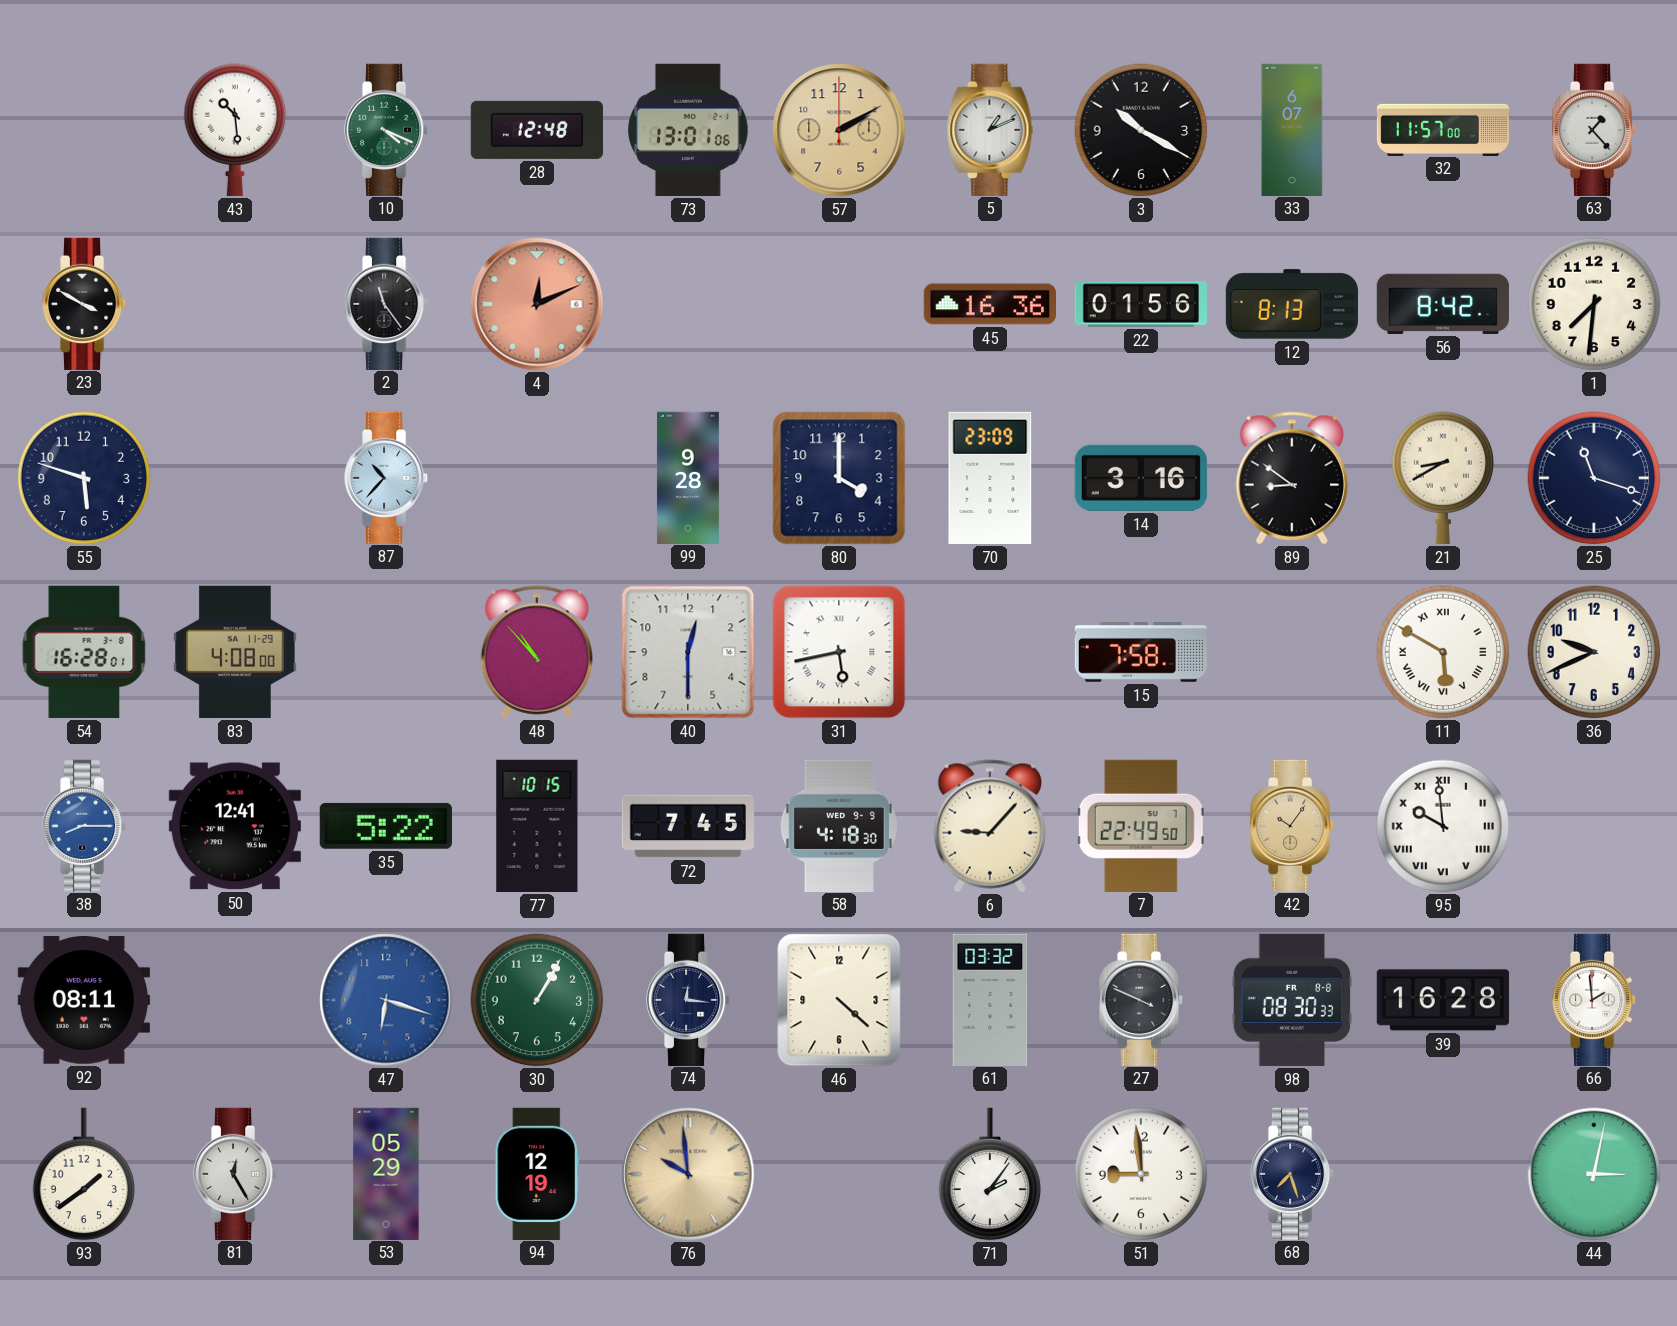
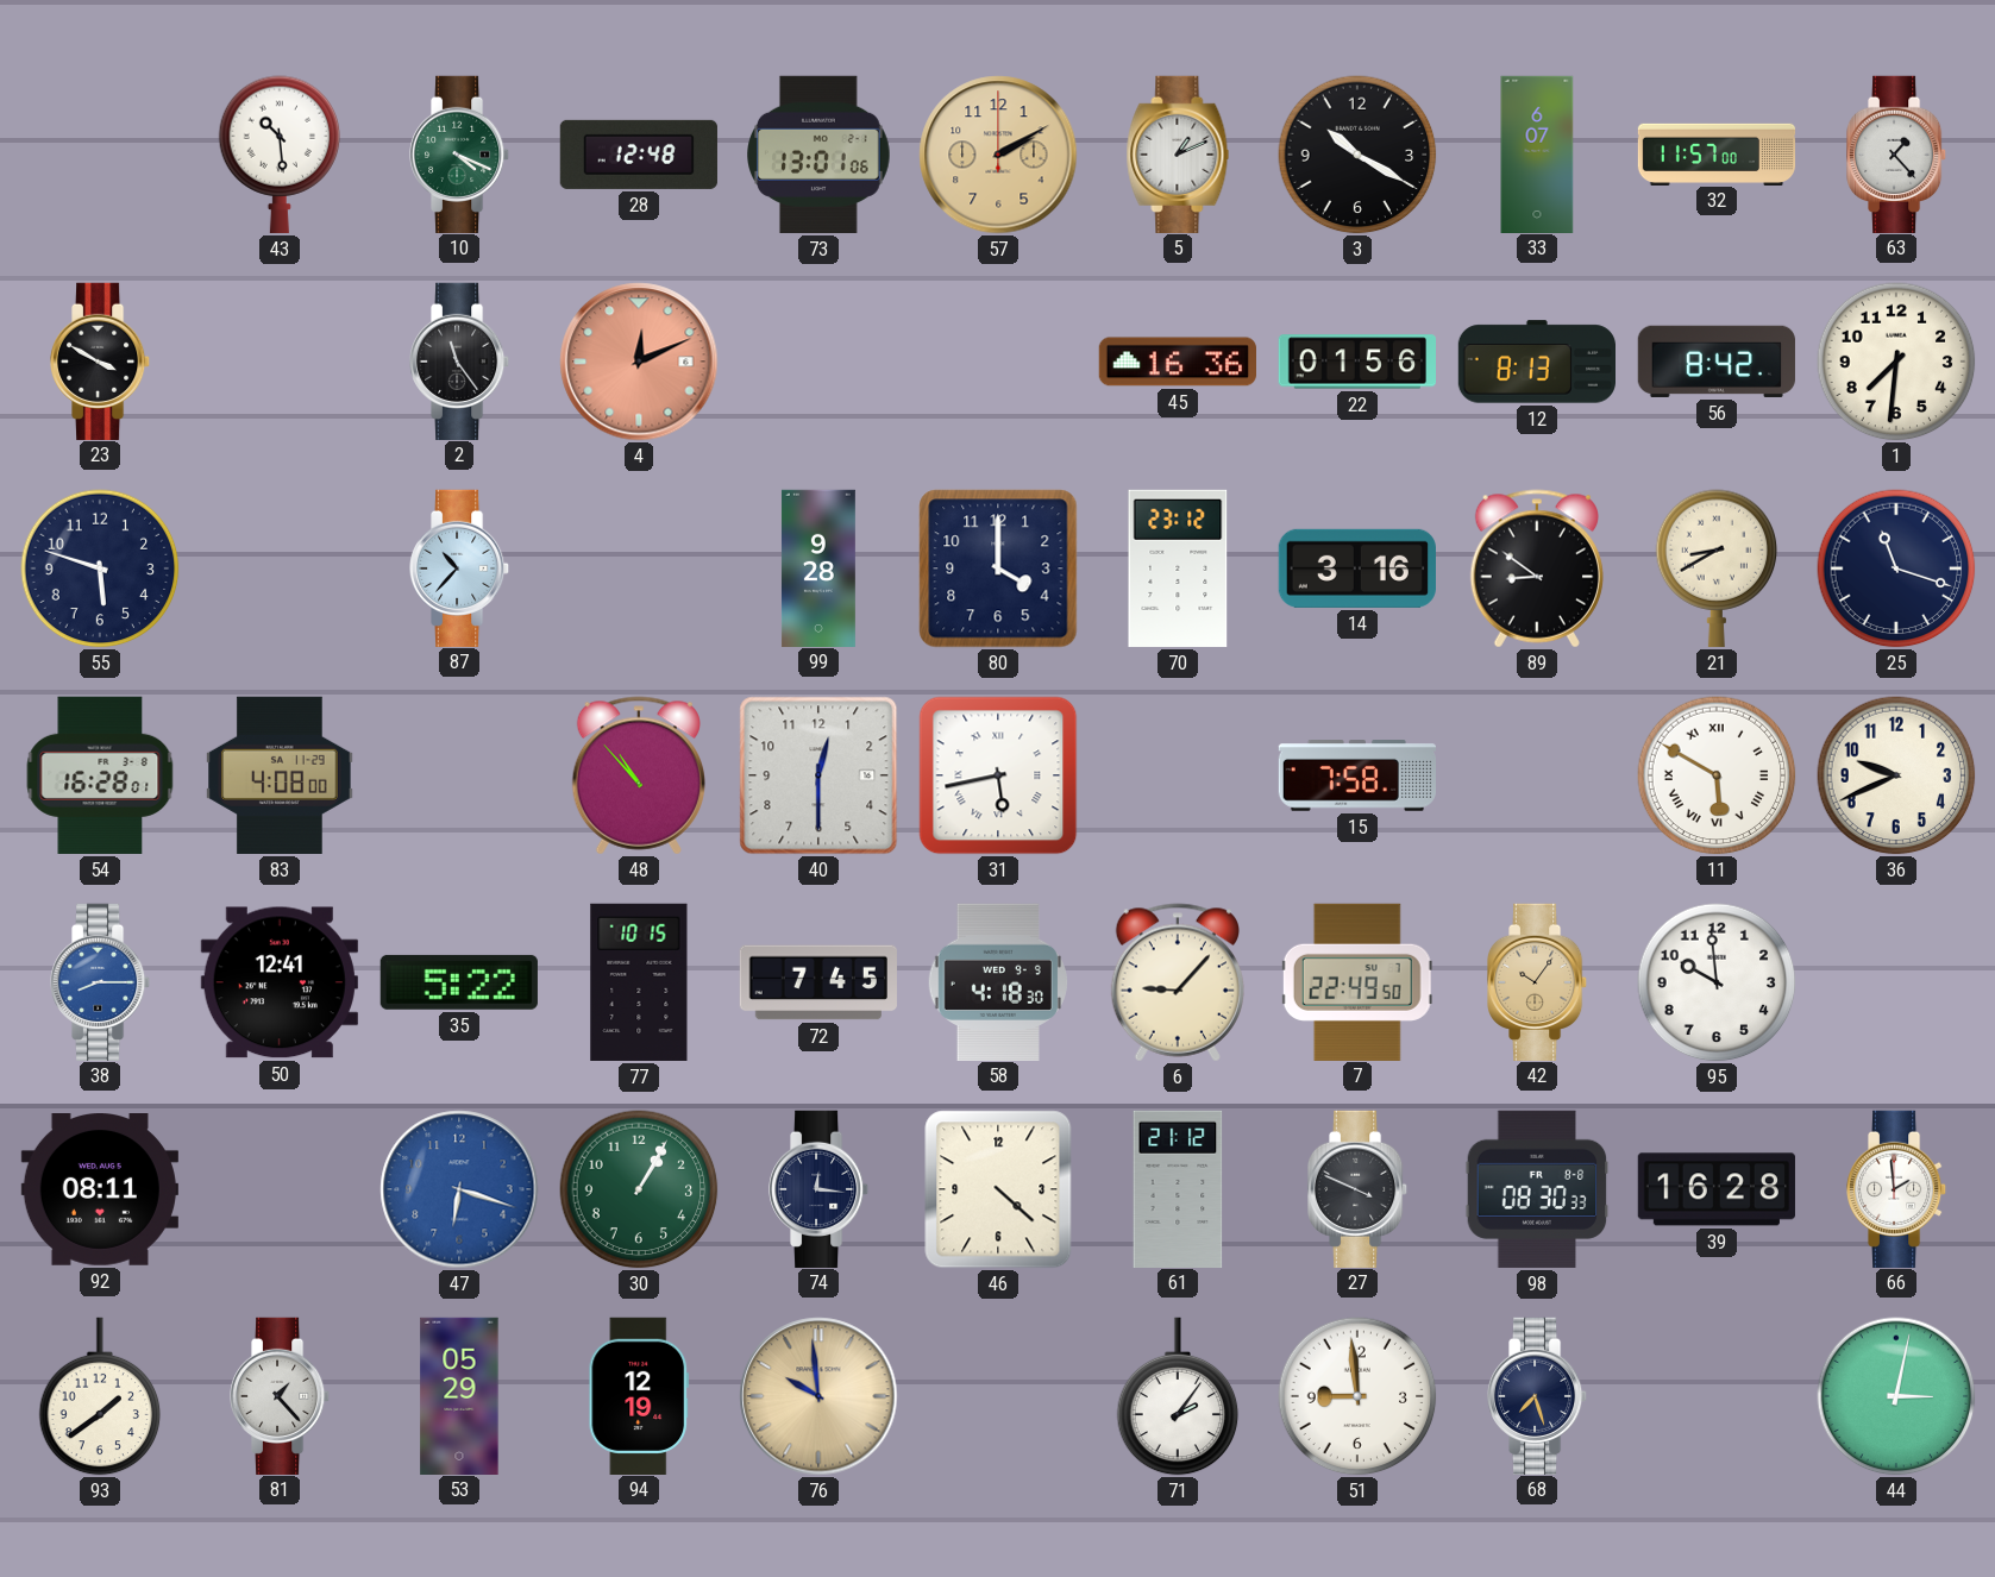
70: 23:09 -> 23:12 (1178, 568)
95 numerals: Roman -> Arabic (1717, 982)
61: 03:32 -> 21:12 (1178, 1188)
81: 12:25 -> 1:23 (281, 1395)
